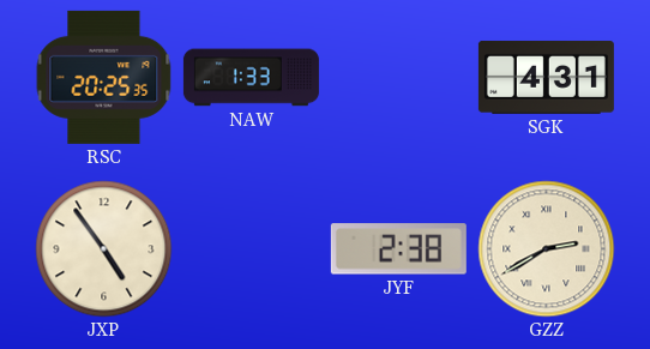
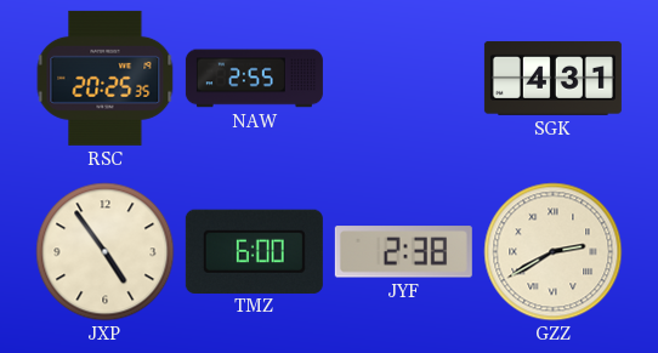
NAW: 1:33 -> 2:55 (254, 79)
TMZ: none -> 6:00 (254, 251)
